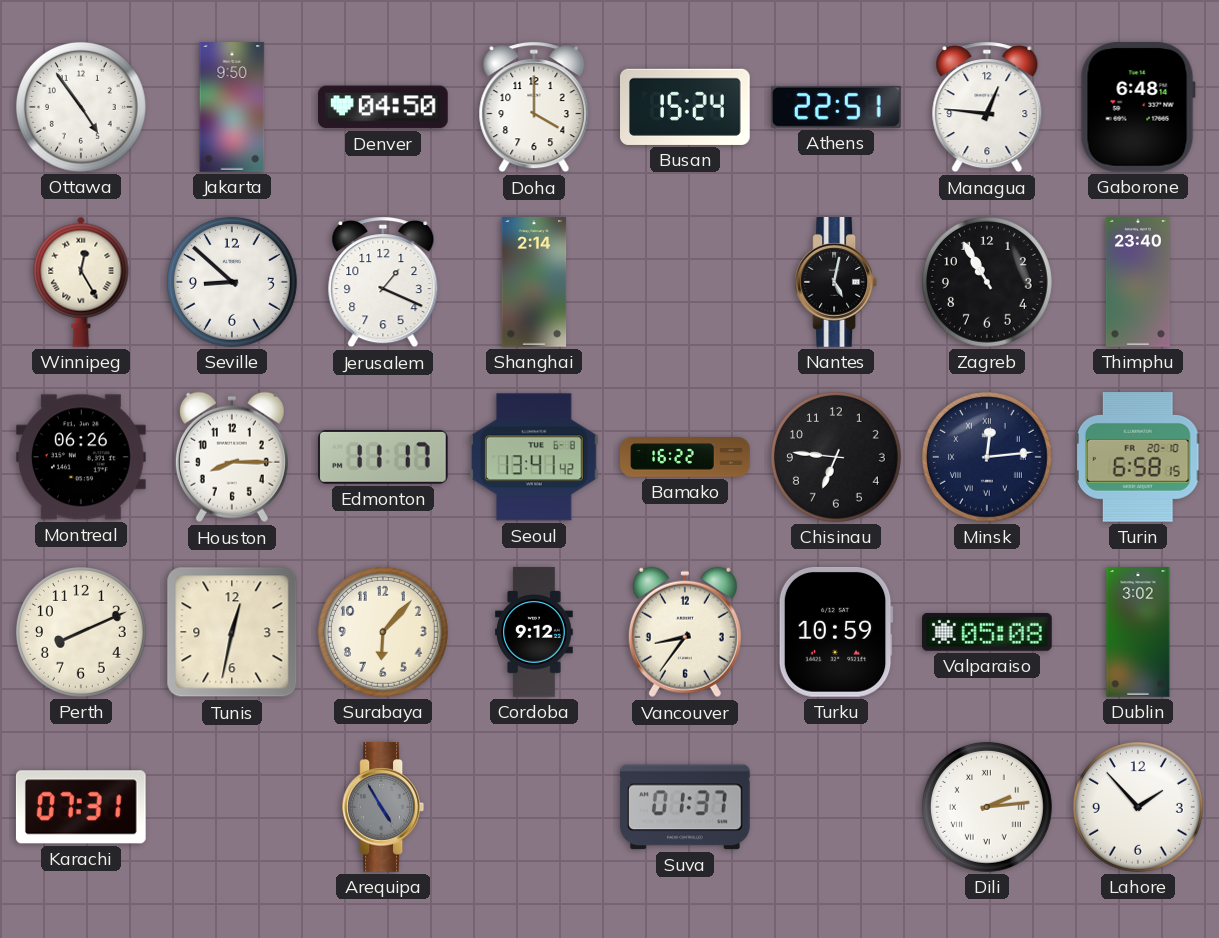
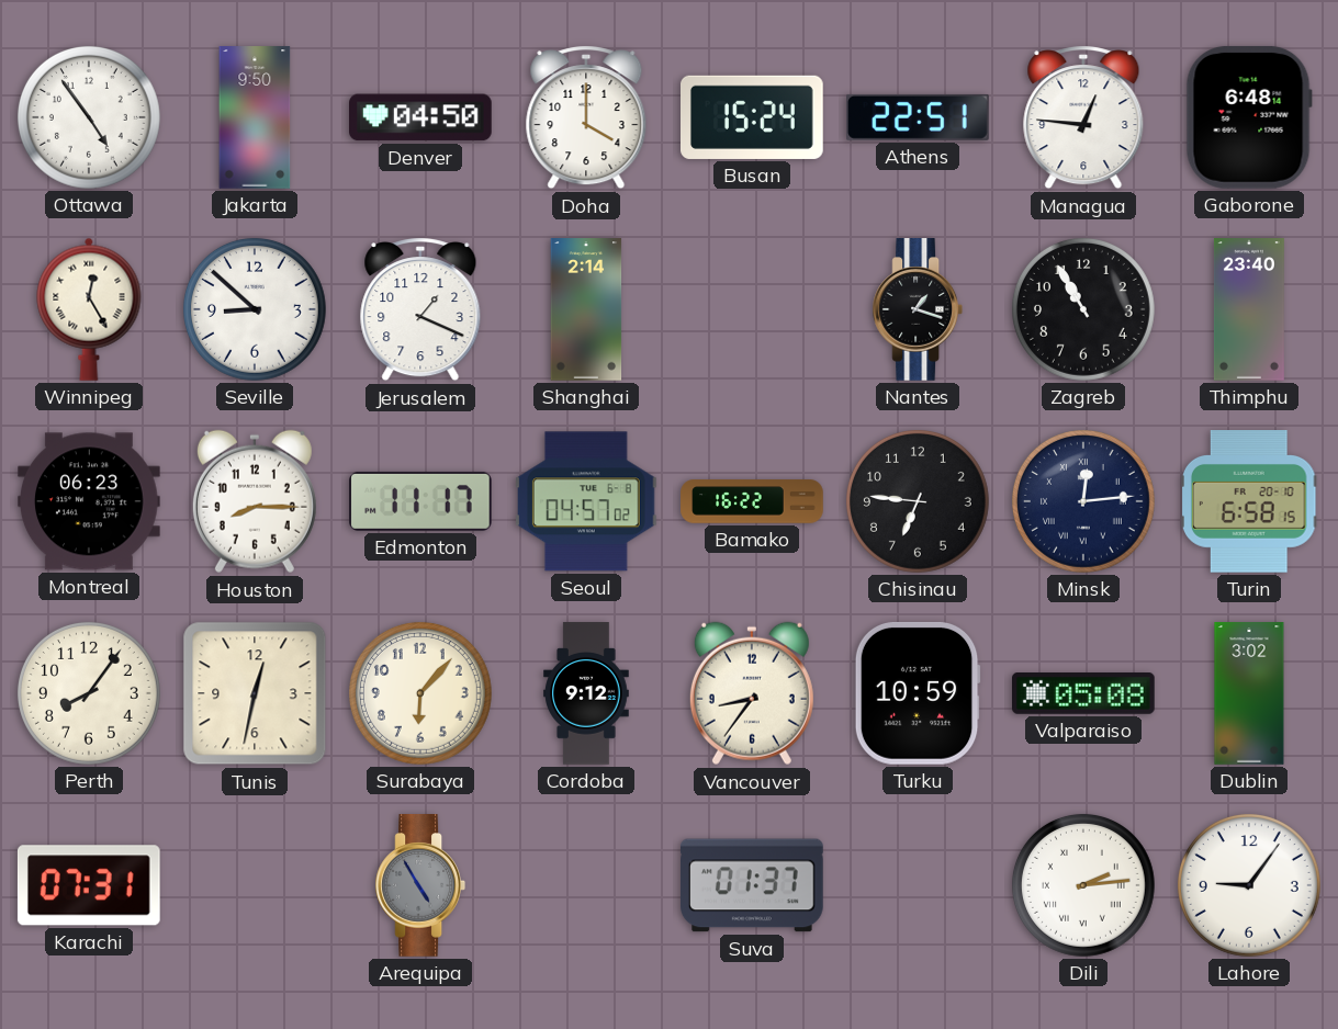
Nantes: 5:02 -> 1:18 (917, 309)
Montreal: 06:26 -> 06:23 (90, 501)
Seoul: 13:41 -> 04:57 (586, 501)
Perth: 8:11 -> 8:06 (89, 693)
Lahore: 1:53 -> 9:06 (1249, 885)
